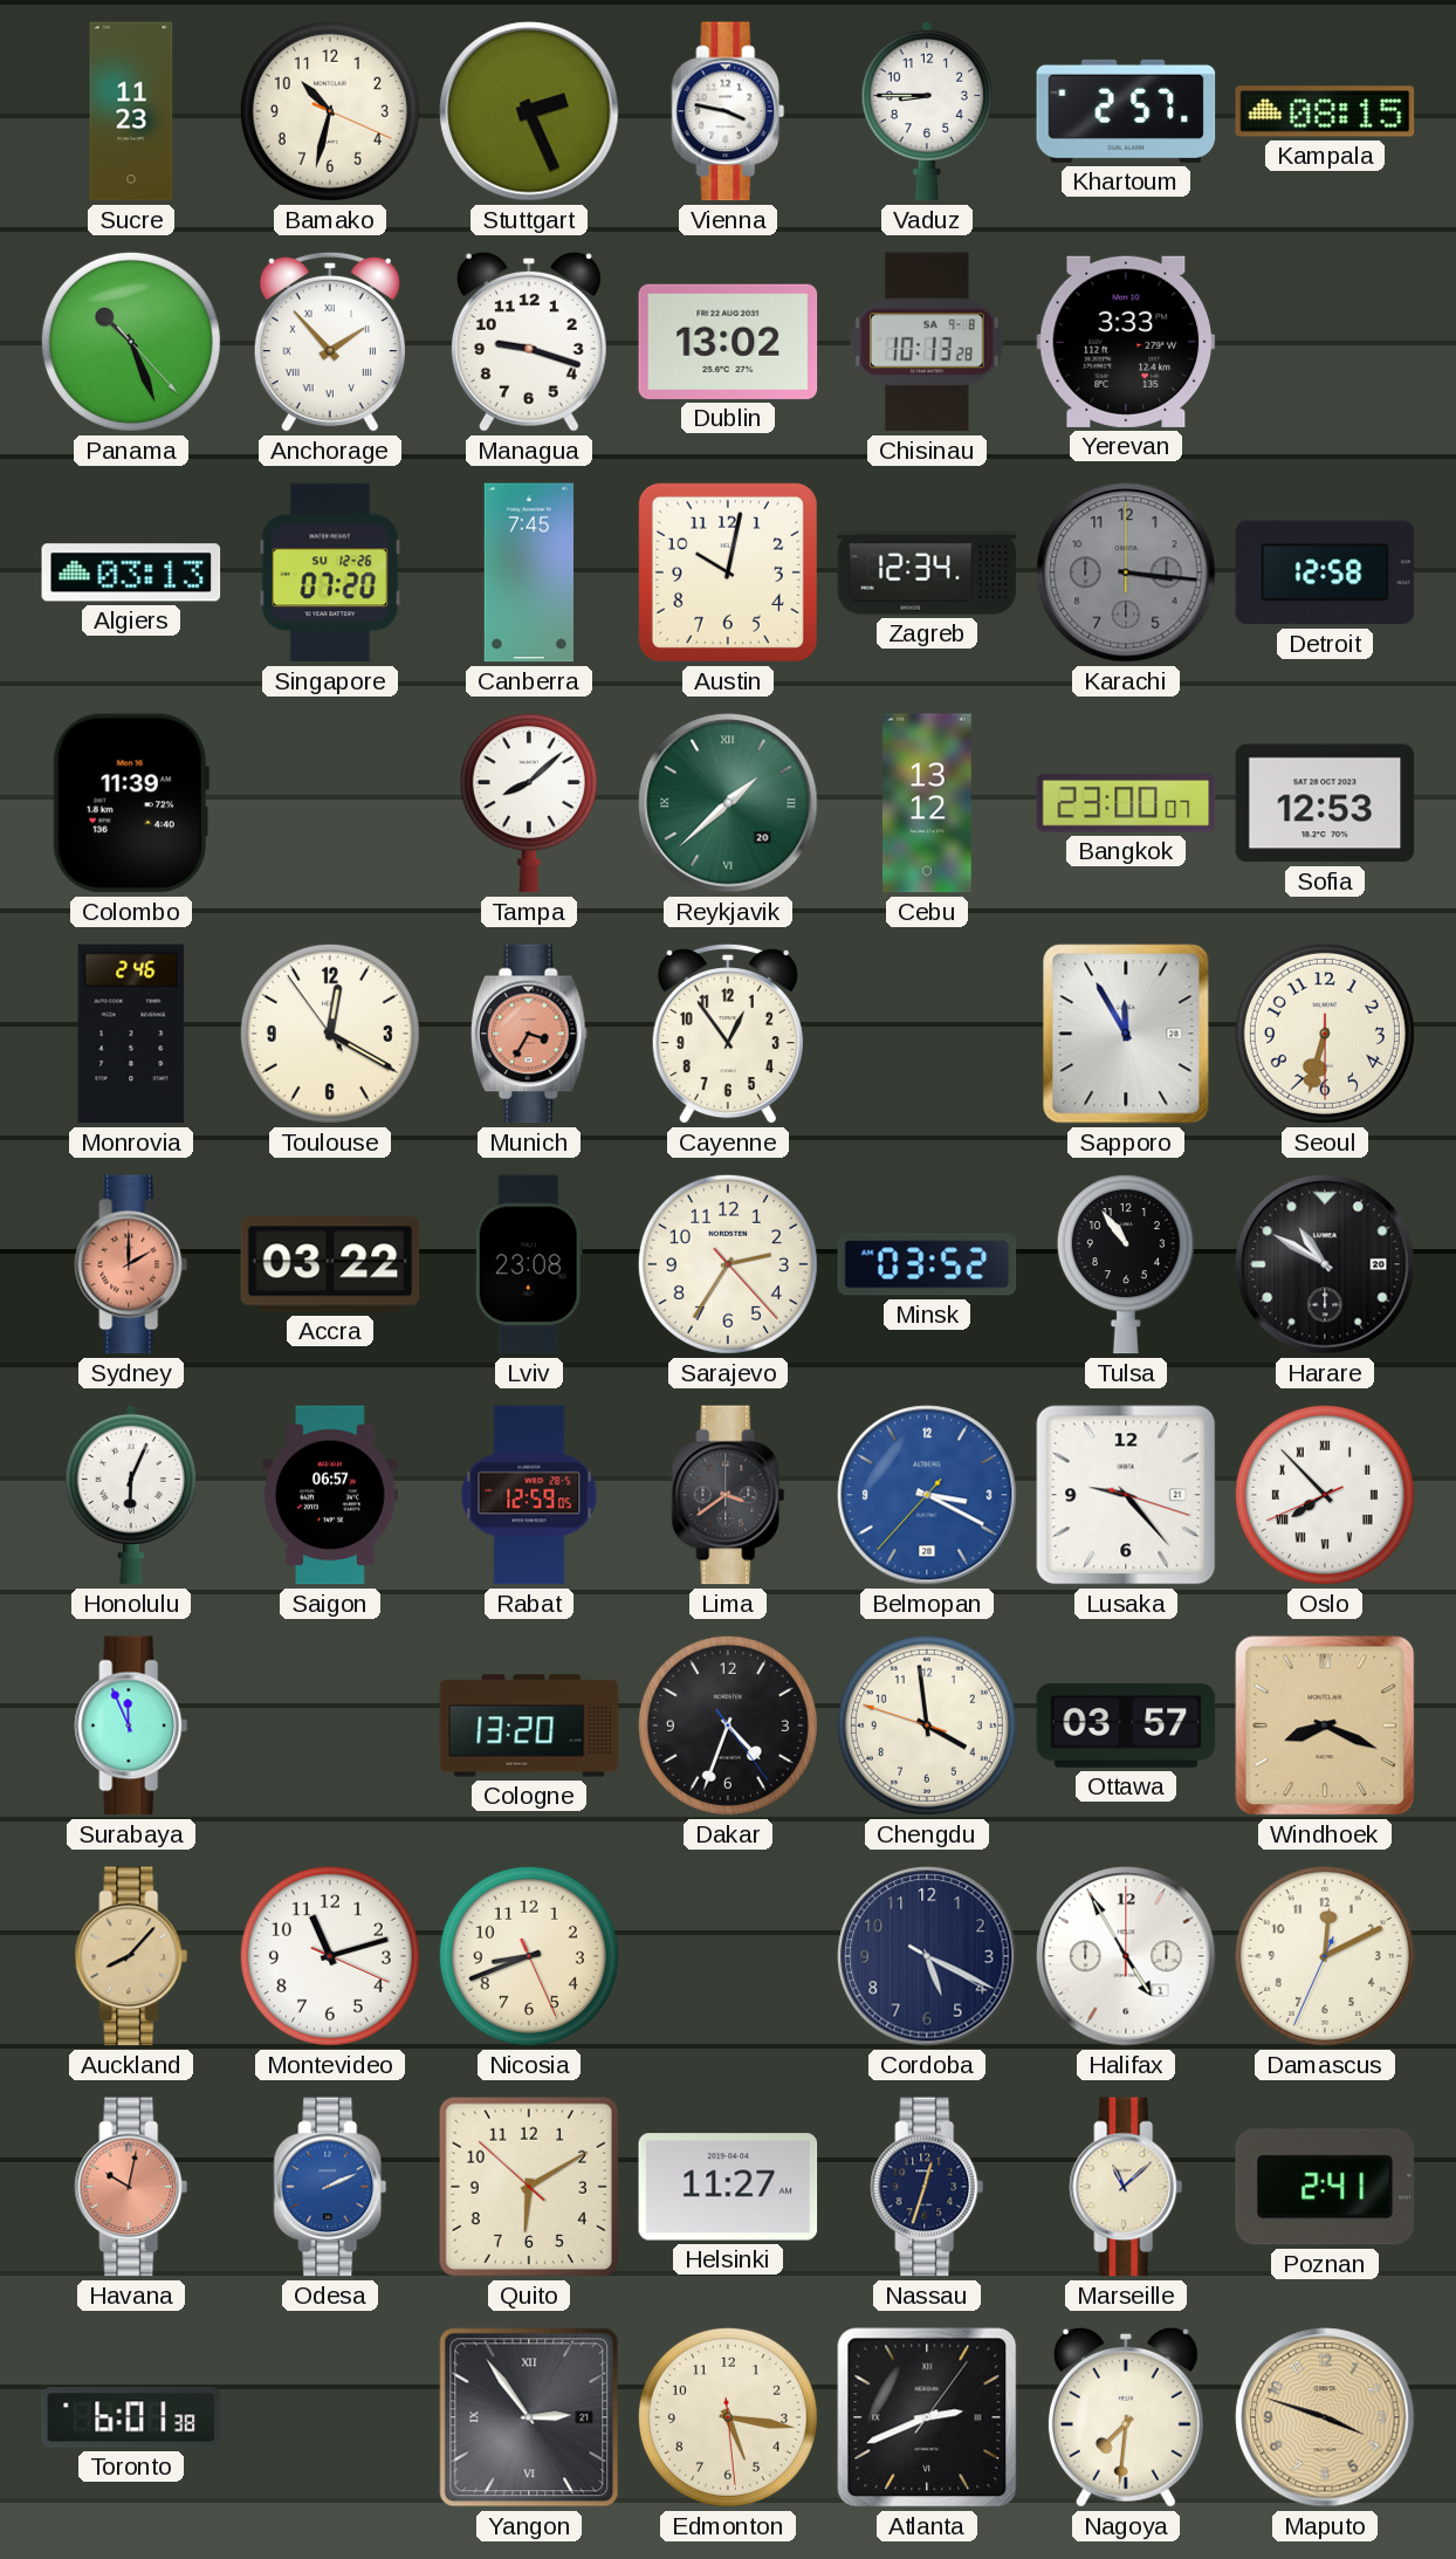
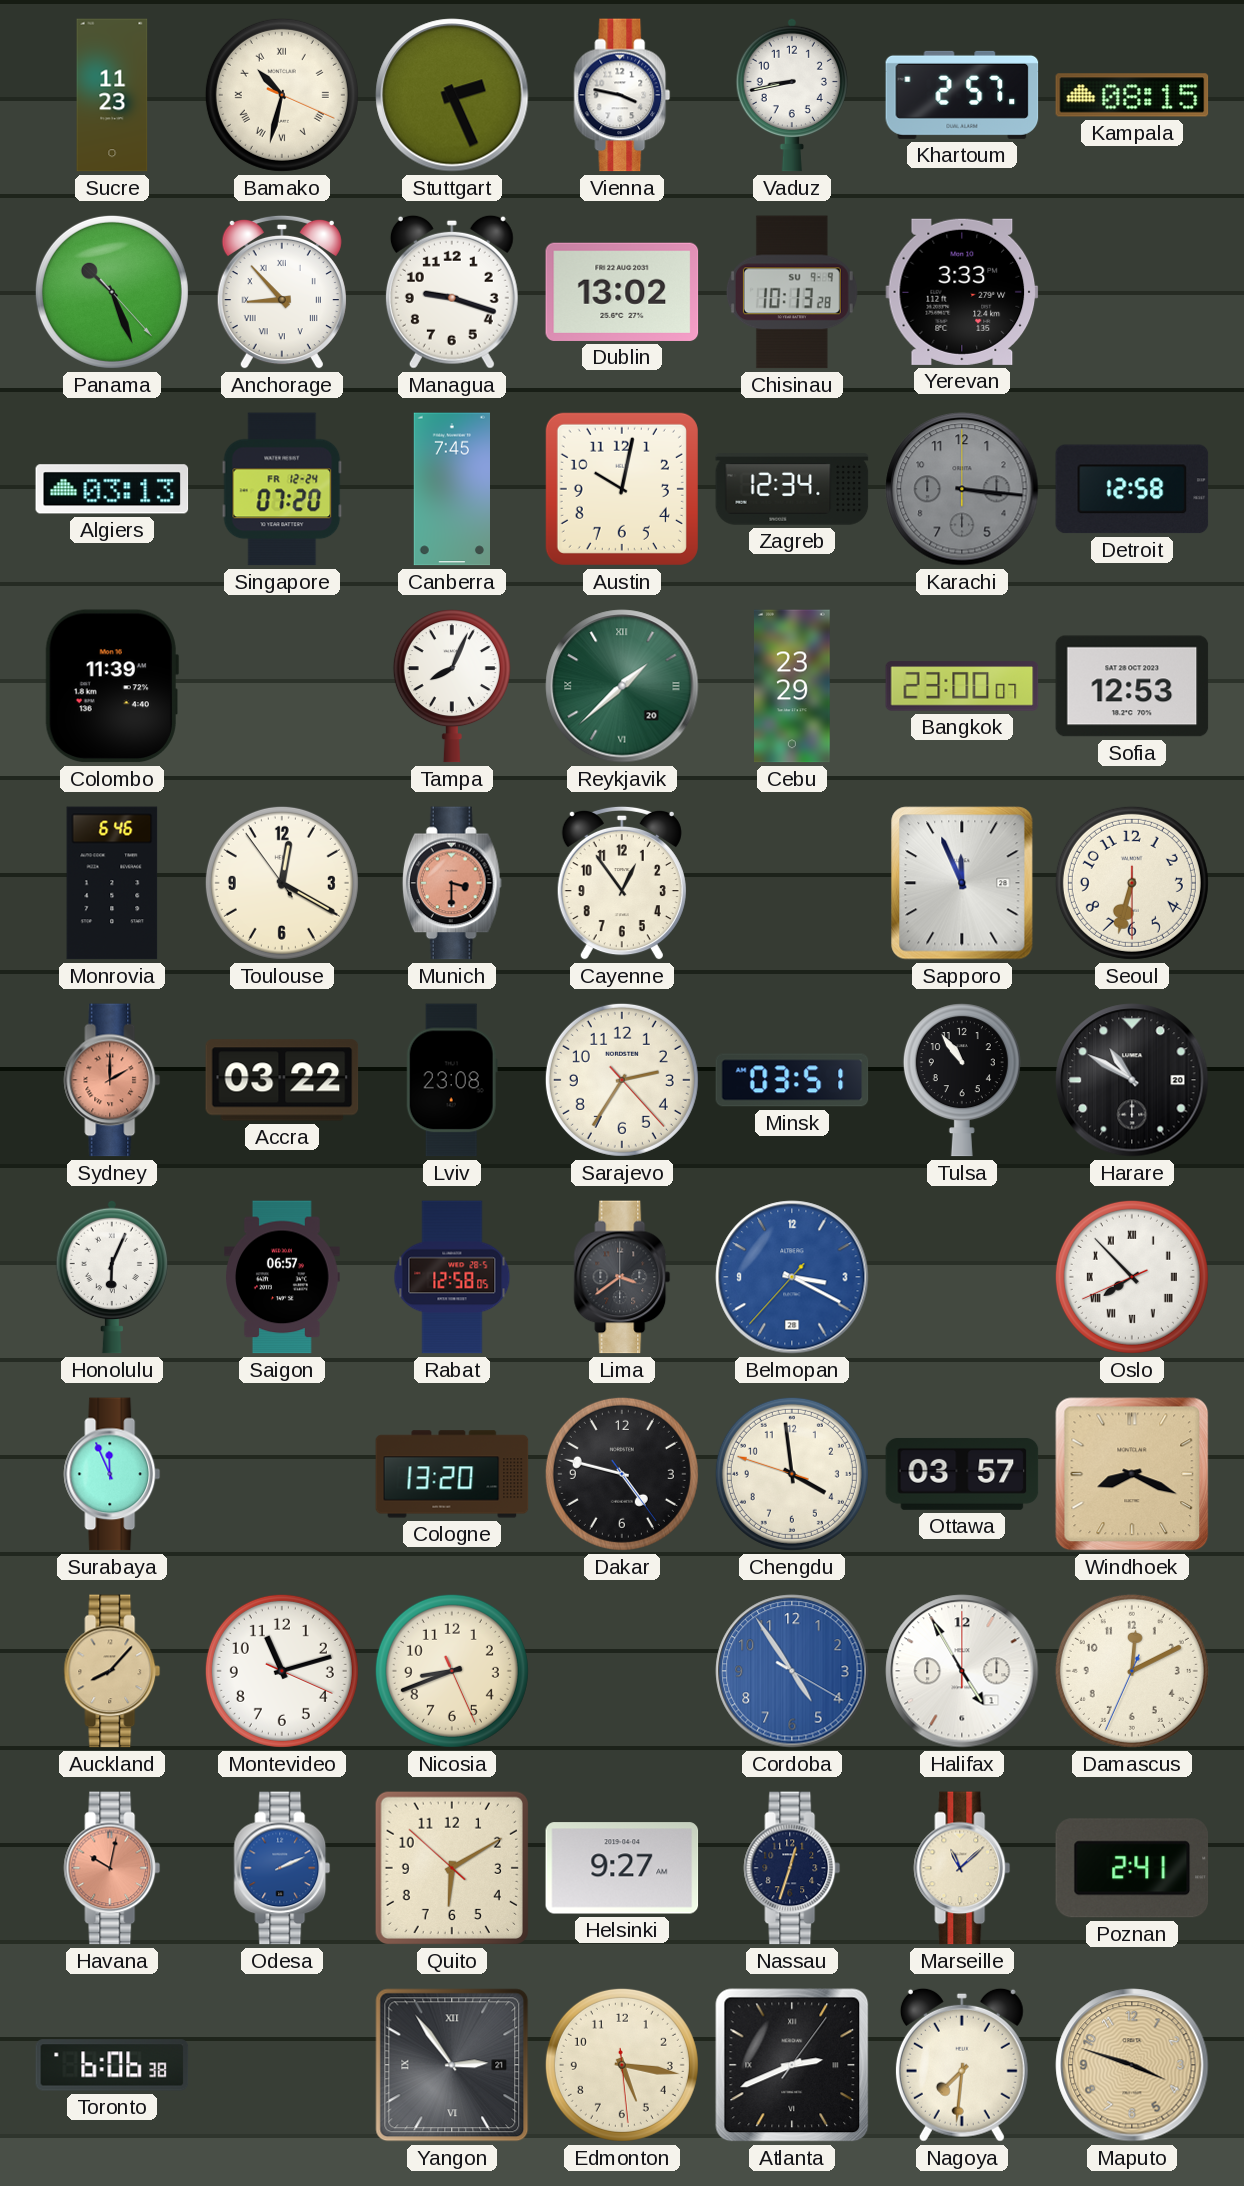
Bamako numerals: Arabic -> Roman (282, 95)
Vaduz: 8:45 -> 8:43 (792, 95)
Anchorage: 1:53 -> 8:53 (282, 292)
Chisinau date: SA 9-8 -> SU 9-9 (792, 292)
Singapore date: SU 12-26 -> FR 12-24 (282, 489)
Tampa: 8:08 -> 8:04 (452, 686)
Cebu: 13:12 -> 23:29 (793, 686)
Monrovia: 2:46 -> 6:46 (112, 883)
Munich: 3:35 -> 3:30 (452, 883)
Sapporo: 11:55 -> 11:56 (962, 883)
Minsk: 03:52 -> 03:51 (792, 1080)
Rabat: 12:59 -> 12:58 (452, 1277)
Lusaka: 9:23 -> none (1126, 1495)
Dakar: 4:33 -> 4:47 (622, 1474)
Cordoba: 5:19 -> 4:54 (792, 1671)
Cordoba dial: navy -> blue (792, 1671)
Helsinki: 11:27 -> 9:27 (622, 1868)
Toronto: 6:01 -> 6:06 (112, 2065)
